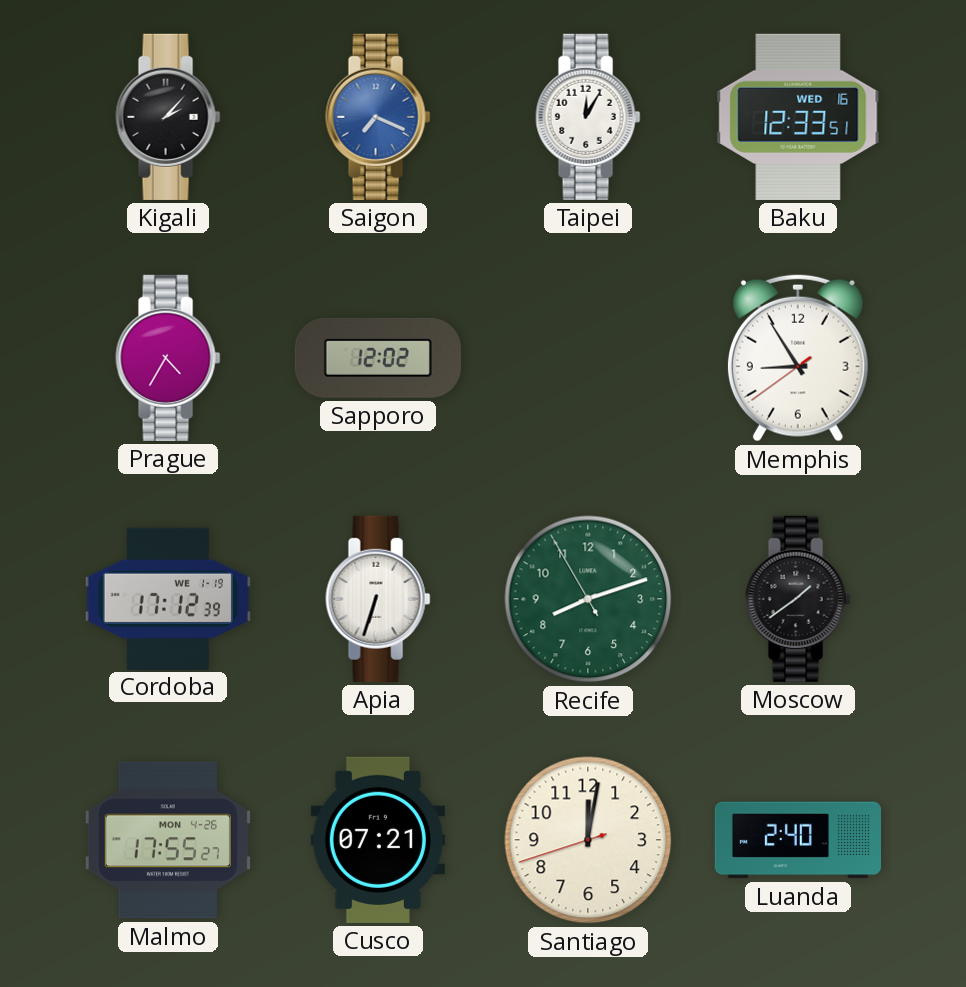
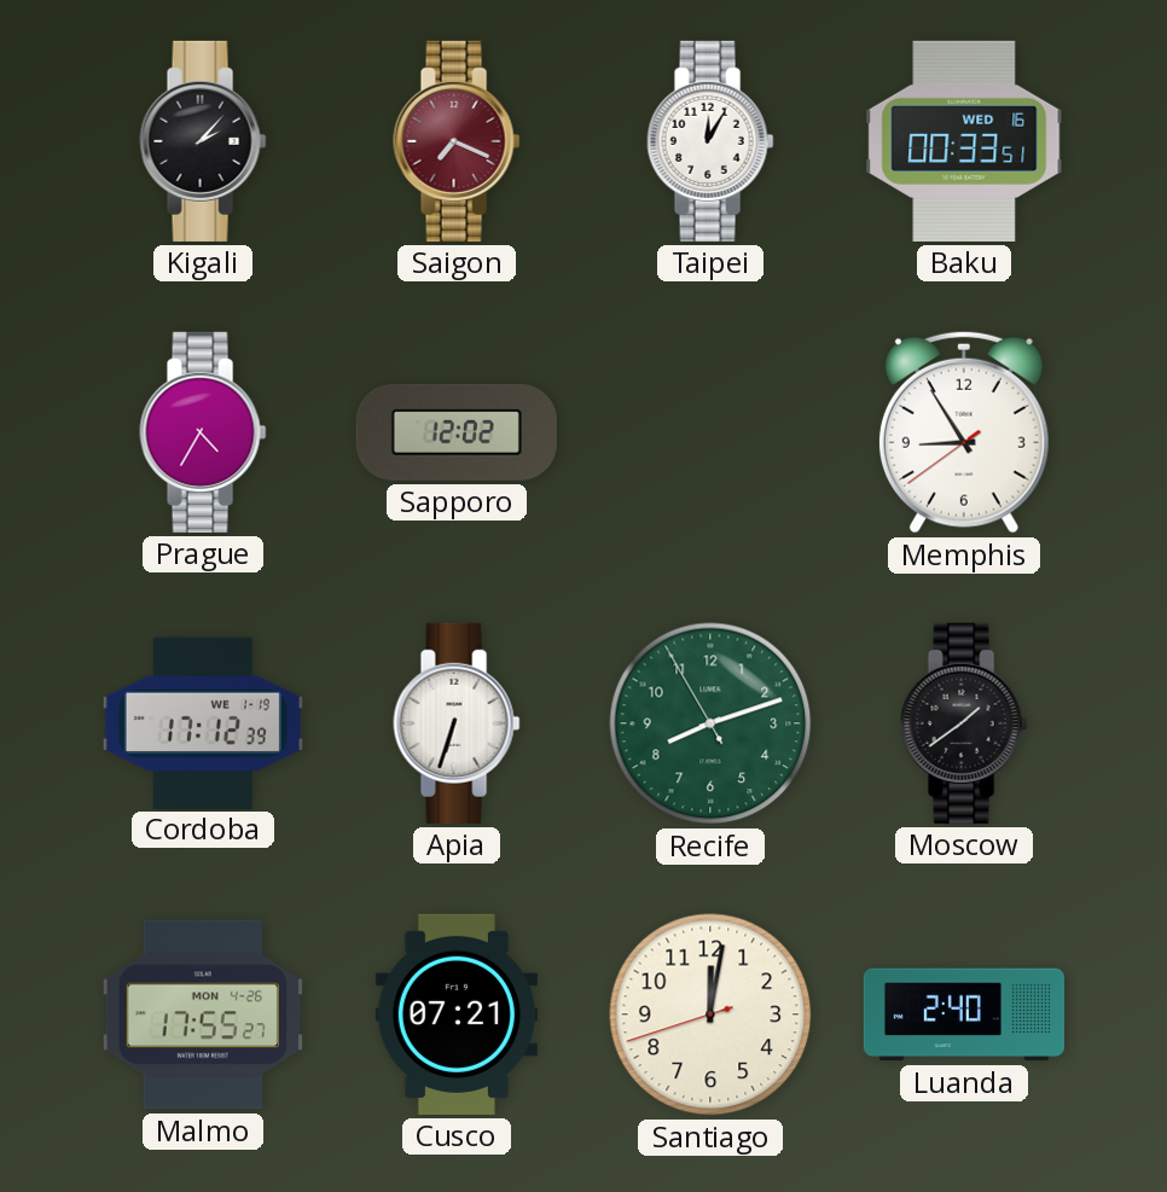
Saigon dial: blue -> burgundy (457, 141)
Baku: 12:33 -> 00:33 (964, 141)
